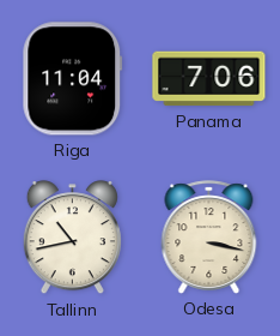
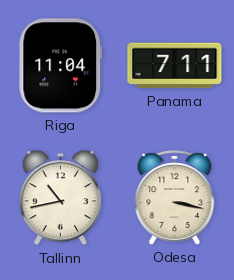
Panama: 7:06 -> 7:11 (175, 66)
